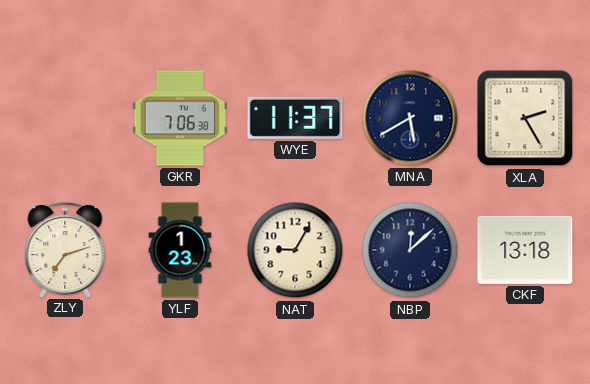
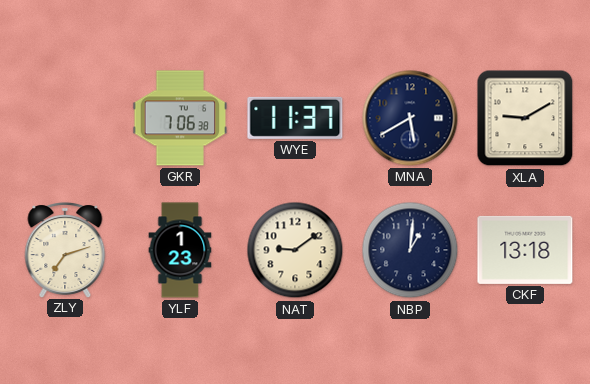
XLA: 2:25 -> 9:10 (525, 118)
NAT: 9:05 -> 9:09 (295, 250)
NBP: 12:08 -> 1:01 (410, 250)
